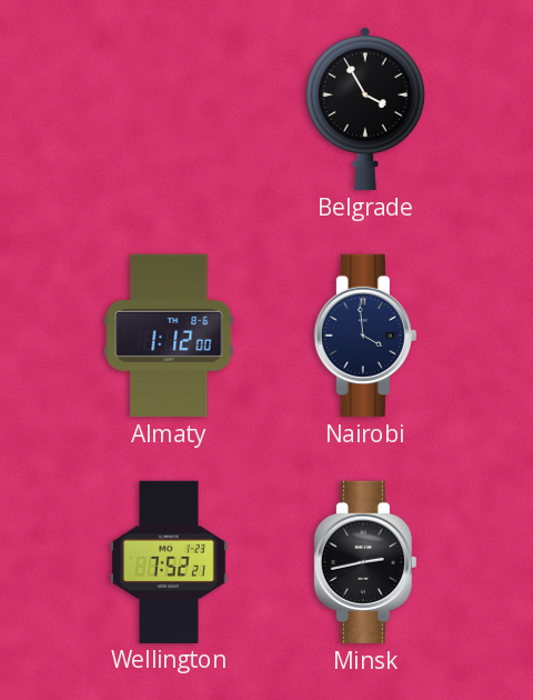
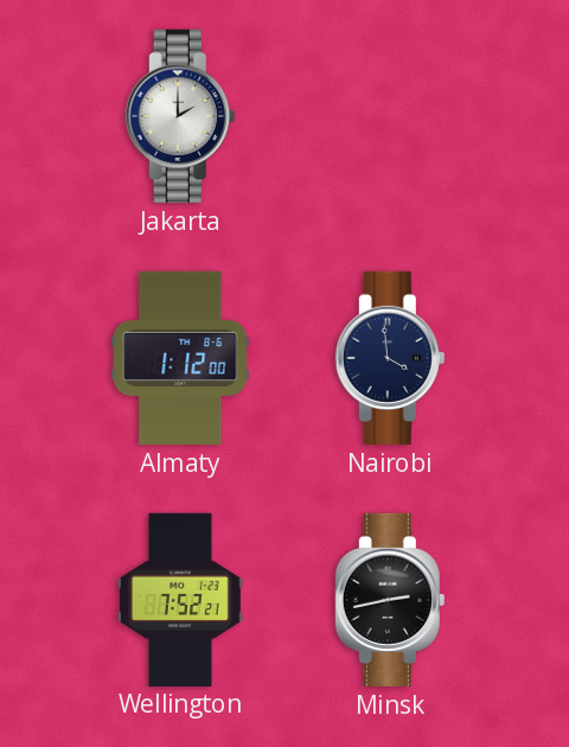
Jakarta: none -> 2:00 (180, 116)
Belgrade: 3:55 -> none (365, 109)
